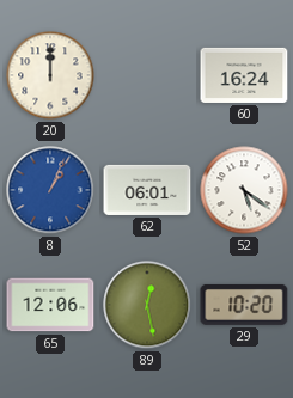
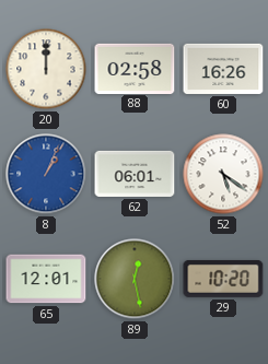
88: none -> 02:58 (135, 68)
60: 16:24 -> 16:26 (223, 69)
65: 12:06 -> 12:01 (46, 279)
